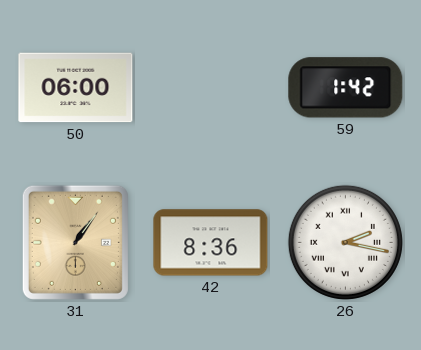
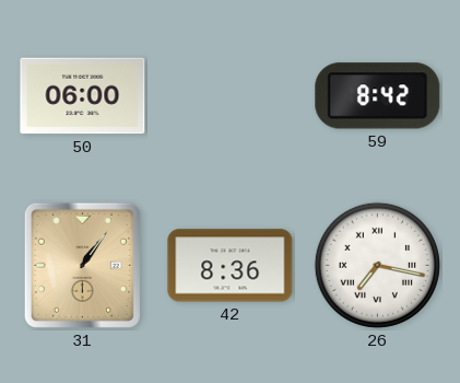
59: 1:42 -> 8:42 (378, 96)
26: 2:17 -> 7:17 (377, 265)
